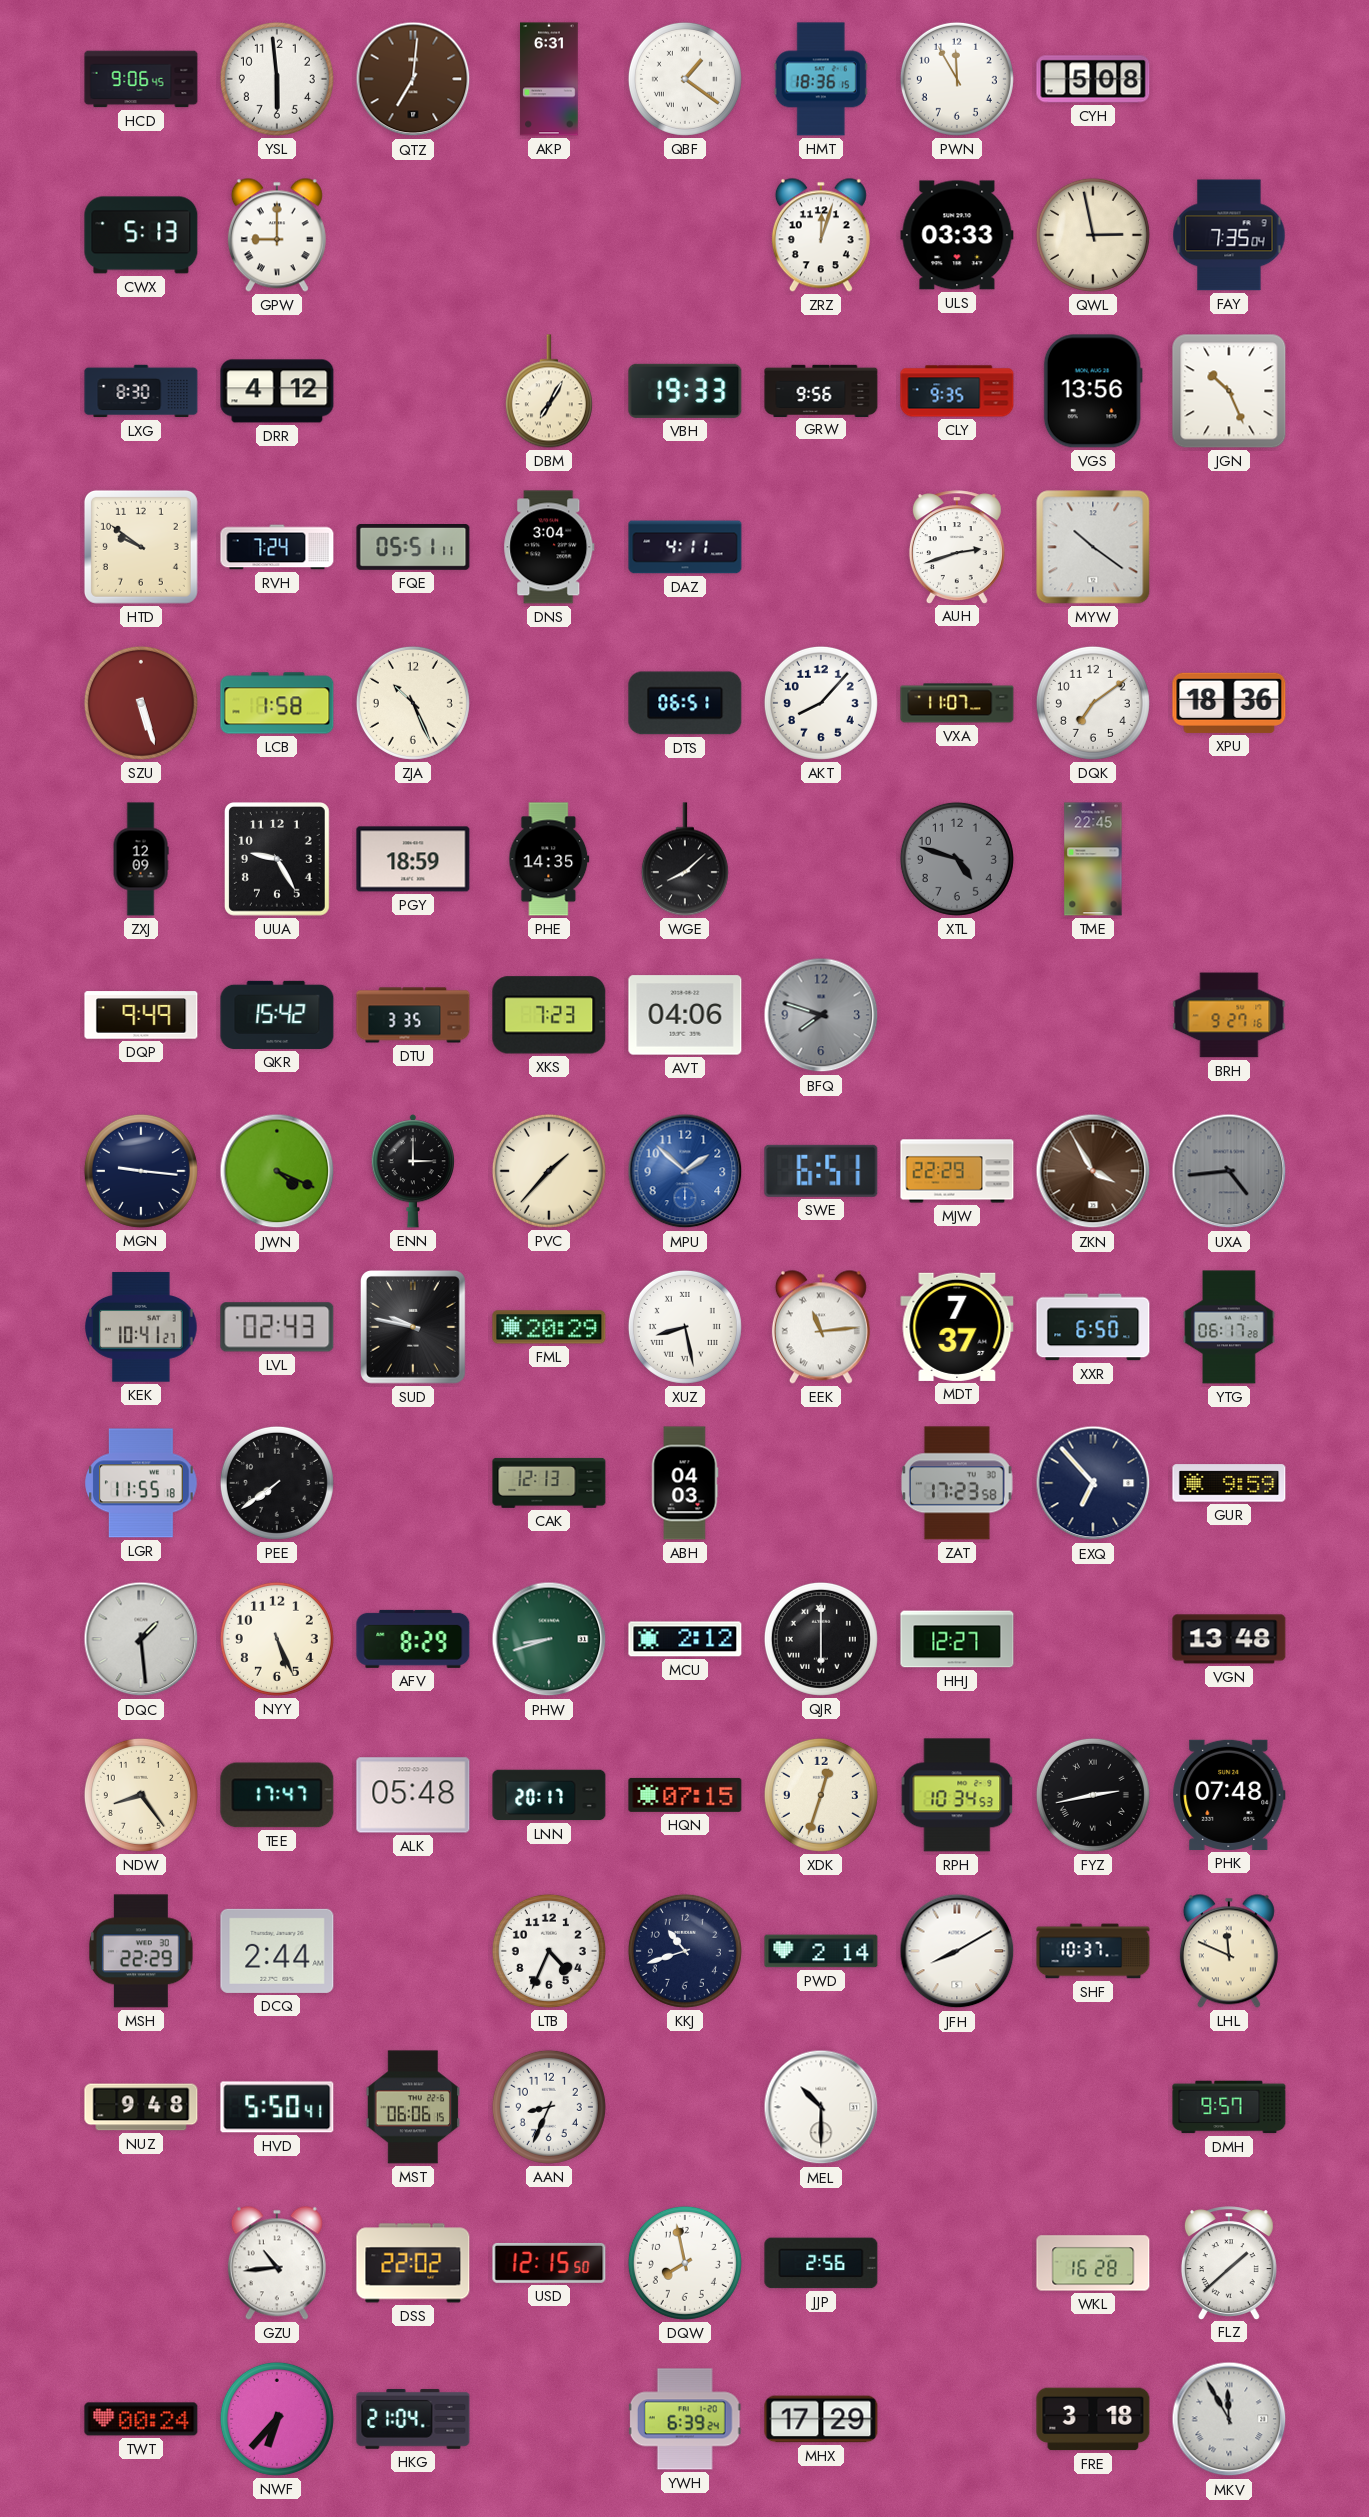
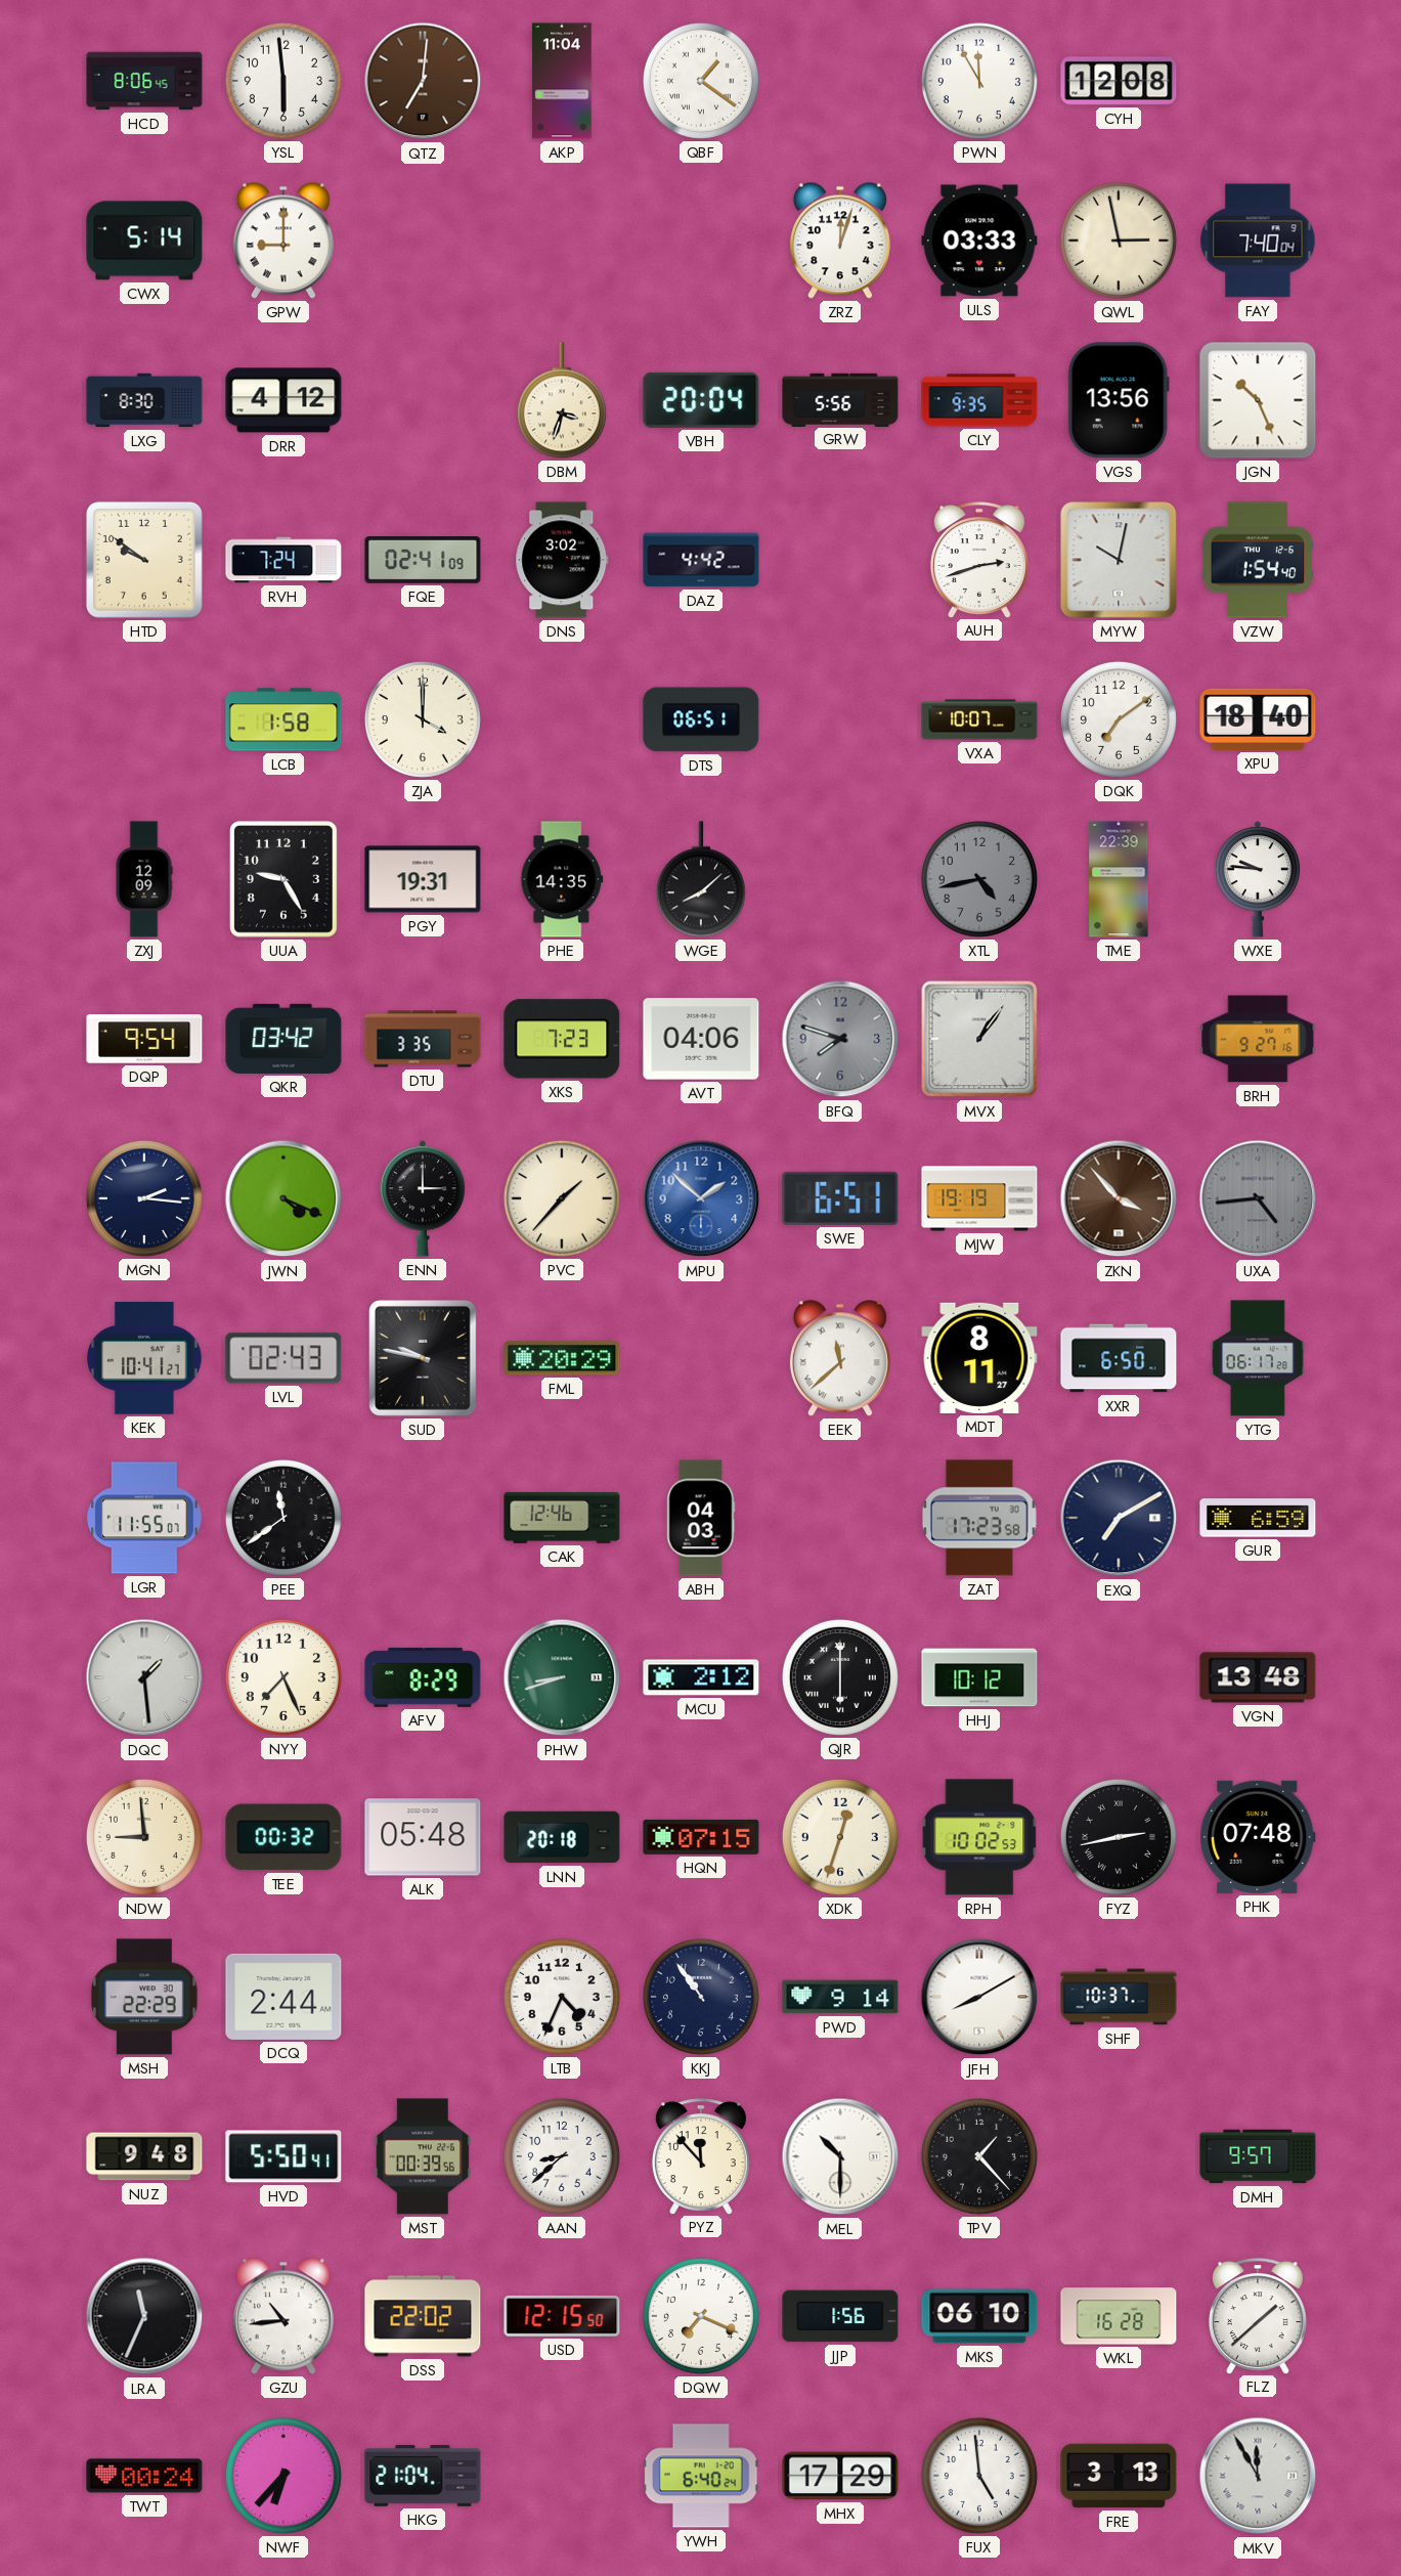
HCD: 9:06 -> 8:06 (144, 81)
AKP: 6:31 -> 11:04 (562, 81)
HMT: 18:36 -> none (821, 79)
CYH: 5:08 -> 12:08 (1119, 81)
CWX: 5:13 -> 5:14 (144, 241)
FAY: 7:35 -> 7:40 (1258, 241)
DBM: 7:05 -> 3:33 (562, 400)
VBH: 19:33 -> 20:04 (701, 400)
GRW: 9:56 -> 5:56 (840, 399)
FQE: 05:51 -> 02:41 (423, 561)
DNS: 3:04 -> 3:02 (562, 560)
DAZ: 4:11 -> 4:42 (701, 560)
MYW: 10:21 -> 10:02 (1119, 560)
VZW: none -> 1:54 (1258, 560)
SZU: 5:27 -> none (141, 703)
ZJA: 10:26 -> 4:00 (423, 719)
AKT: 8:07 -> none (821, 703)
VXA: 11:07 -> 10:07 (979, 719)
XPU: 18:36 -> 18:40 (1258, 719)
PGY: 18:59 -> 19:31 (423, 879)
XTL: 4:48 -> 4:43 (979, 879)
TME: 22:45 -> 22:39 (1119, 879)
WXE: none -> 9:46 (1257, 879)
DQP: 9:49 -> 9:54 (144, 1039)
QKR: 15:42 -> 03:42 (283, 1039)
MVX: none -> 1:06 (979, 1039)
MGN: 9:16 -> 2:16 (144, 1198)
MJW: 22:29 -> 19:19 (979, 1198)
ZKN: 3:55 -> 3:53 (1119, 1198)
XUZ: 8:28 -> none (685, 1327)
EEK: 11:14 -> 11:38 (840, 1358)
MDT: 7:37 -> 8:11 (979, 1358)
LGR: 11:55:18 -> 11:55:07 (144, 1518)
PEE: 7:39 -> 11:39 (283, 1518)
CAK: 12:13 -> 12:46 (562, 1518)
EXQ: 6:53 -> 7:10 (1119, 1518)
GUR: 9:59 -> 6:59 (1258, 1518)
NYY: 5:26 -> 7:26 (283, 1677)
HHJ: 12:27 -> 10:12 (979, 1677)
NDW: 8:24 -> 8:59 (144, 1837)
TEE: 17:47 -> 00:32 (283, 1837)
LNN: 20:17 -> 20:18 (562, 1837)
RPH: 10:34 -> 10:02 (979, 1837)
KKJ: 10:42 -> 10:54 (701, 1997)
PWD: 2:14 -> 9:14 (840, 1997)
LHL: 11:49 -> none (1229, 1951)
MST: 06:06 -> 00:39 (423, 2156)
AAN: 8:34 -> 8:38 (562, 2156)
PYZ: none -> 11:53 (701, 2156)
TPV: none -> 1:23 (979, 2156)
LRA: none -> 11:34 (144, 2316)
DQW: 7:58 -> 7:19 (701, 2316)
JJP: 2:56 -> 1:56 (840, 2316)
MKS: none -> 06:10 (979, 2316)
YWH: 6:39 -> 6:40 (701, 2476)
FUX: none -> 4:59 (979, 2476)
FRE: 3:18 -> 3:13 (1119, 2476)
